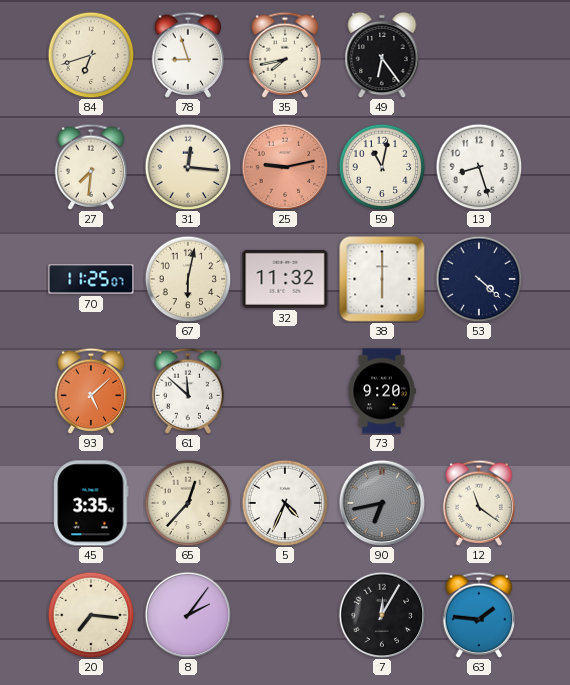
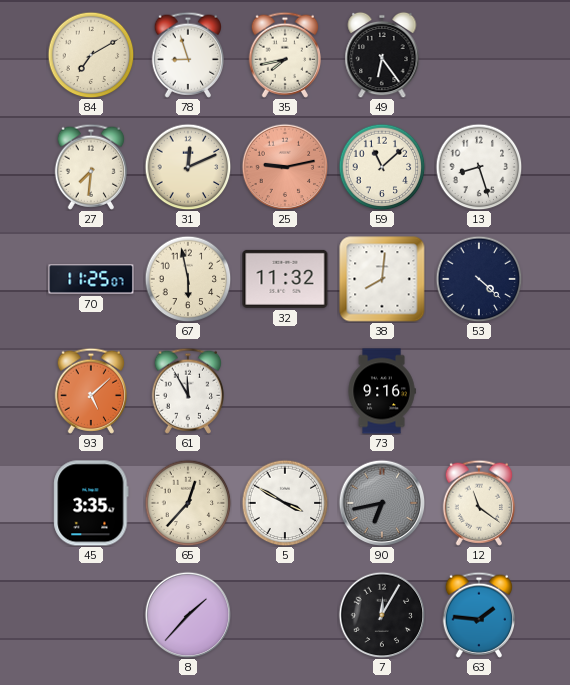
84: 6:42 -> 7:10 (91, 55)
31: 12:16 -> 12:11 (188, 167)
59: 11:02 -> 11:08 (382, 167)
67: 6:02 -> 5:58 (188, 279)
38: 6:00 -> 8:01 (382, 279)
61: 11:52 -> 11:55 (187, 391)
73: 9:20 -> 9:16 (382, 391)
5: 4:34 -> 3:50 (285, 503)
20: 7:16 -> none (91, 615)
8: 2:06 -> 1:37 (188, 615)
